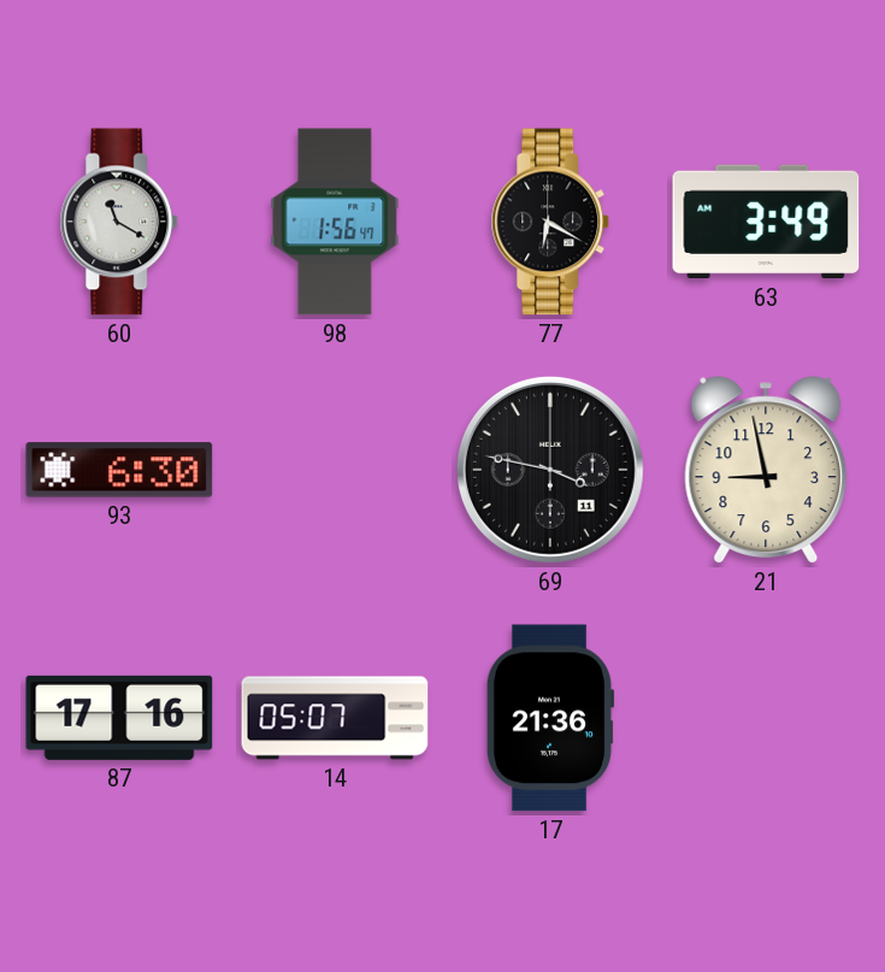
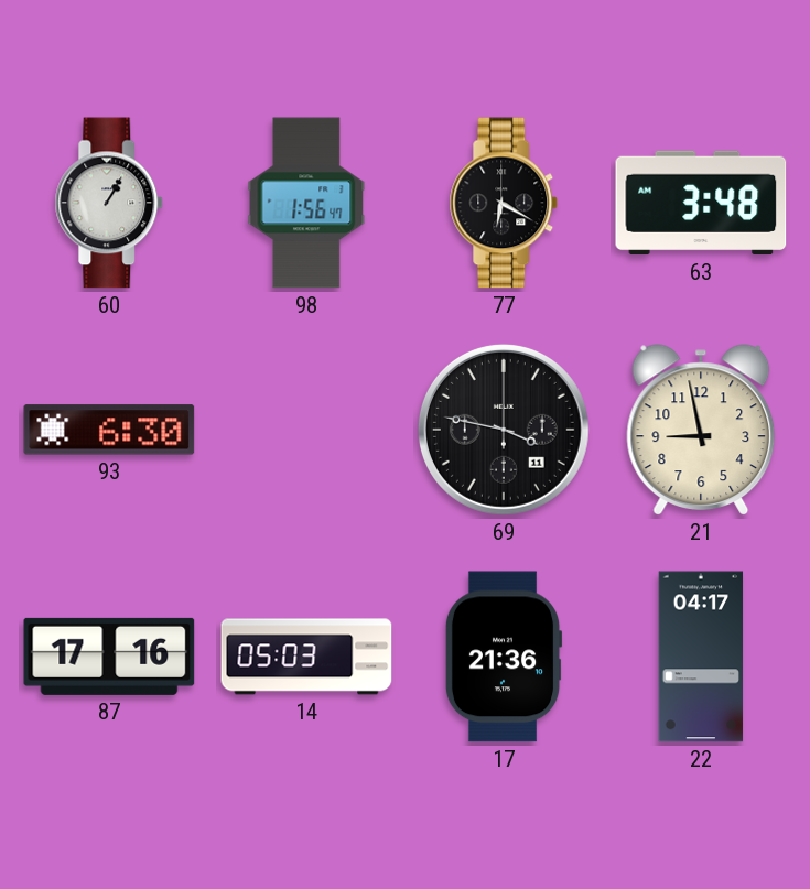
60: 11:20 -> 1:05 (109, 203)
63: 3:49 -> 3:48 (701, 203)
14: 05:07 -> 05:03 (306, 657)
22: none -> 04:17 (701, 657)
